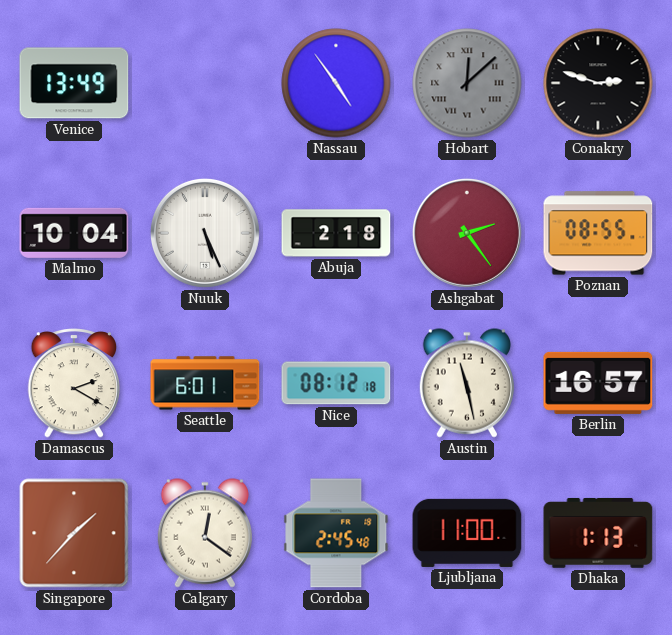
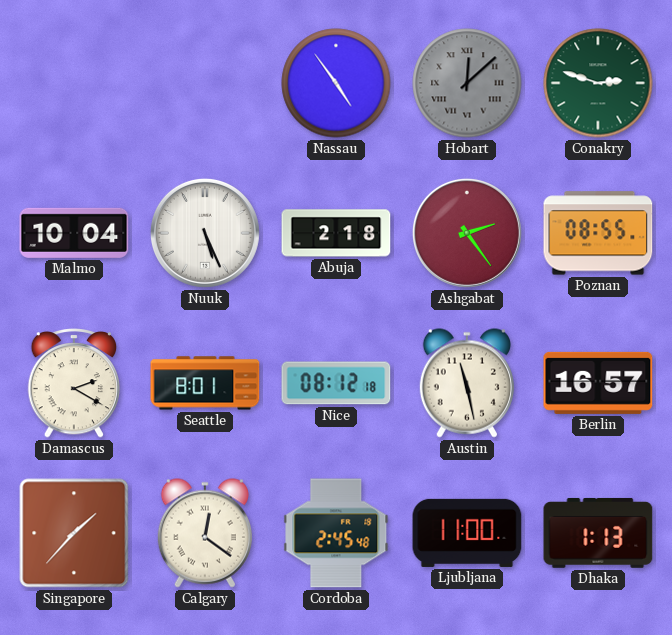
Venice: 13:49 -> none (74, 83)
Conakry dial: black -> green (598, 83)
Seattle: 6:01 -> 8:01 (205, 383)
